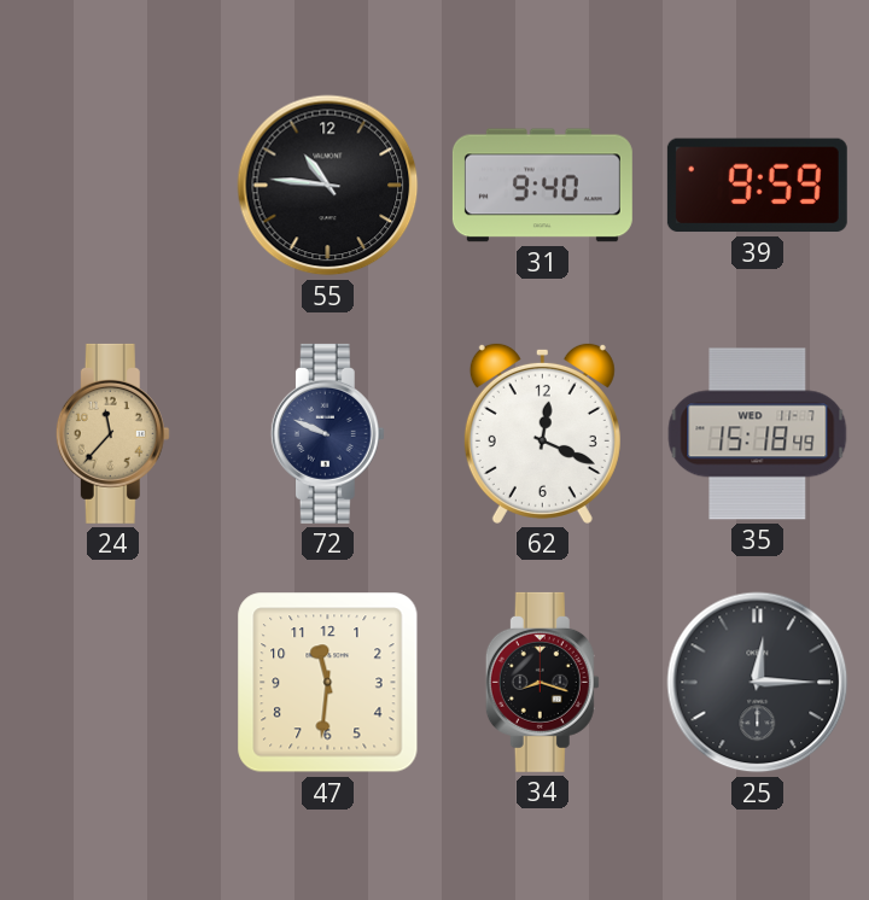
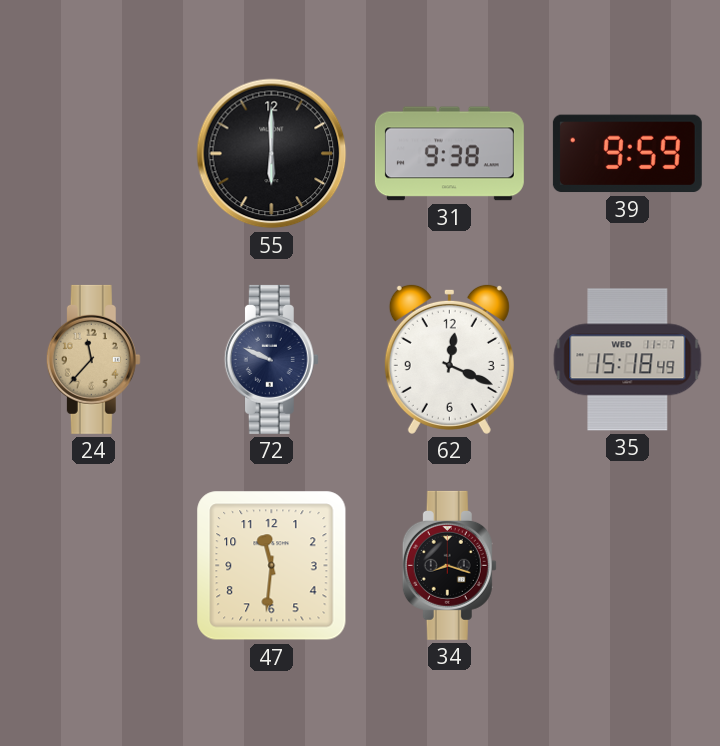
55: 10:46 -> 6:00 (272, 154)
31: 9:40 -> 9:38 (449, 154)
25: 12:15 -> none (758, 683)
